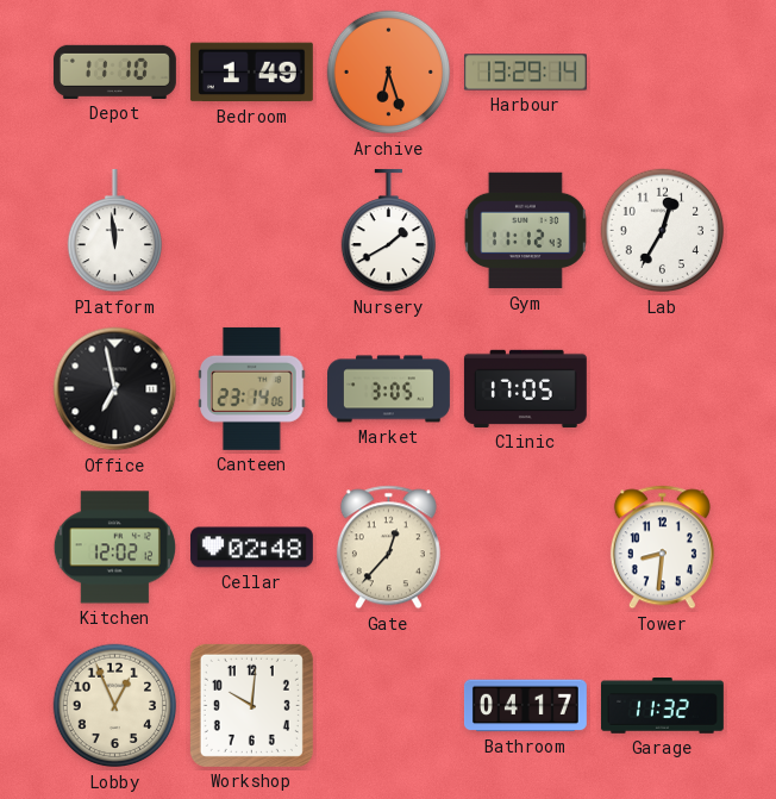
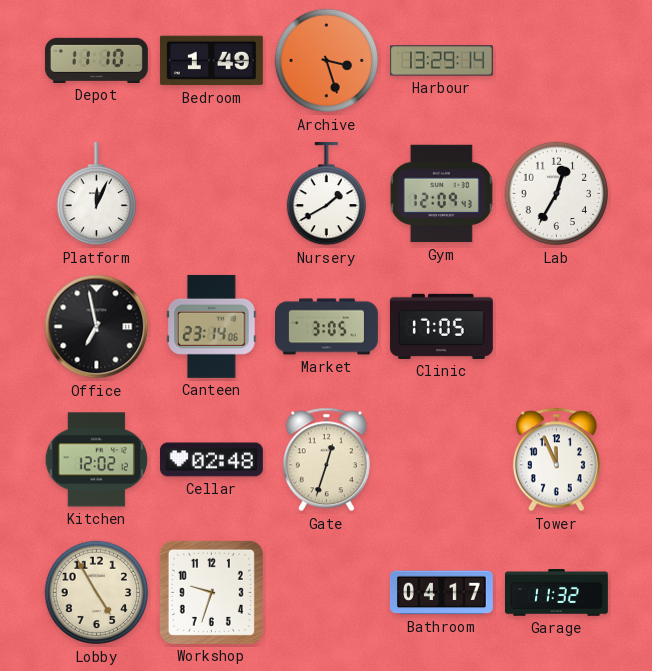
Archive: 6:27 -> 3:27 (327, 61)
Platform: 11:59 -> 12:04 (96, 194)
Gym: 11:12 -> 12:09 (441, 194)
Gate: 12:37 -> 12:33 (326, 460)
Tower: 8:31 -> 11:56 (556, 460)
Lobby: 12:56 -> 4:55 (97, 593)
Workshop: 10:01 -> 9:33 (211, 592)
